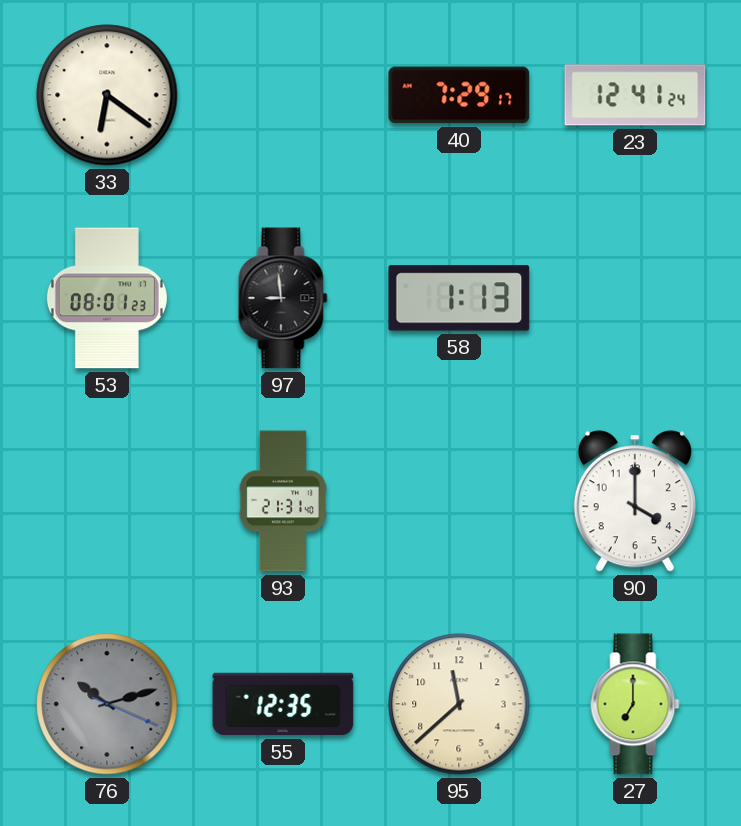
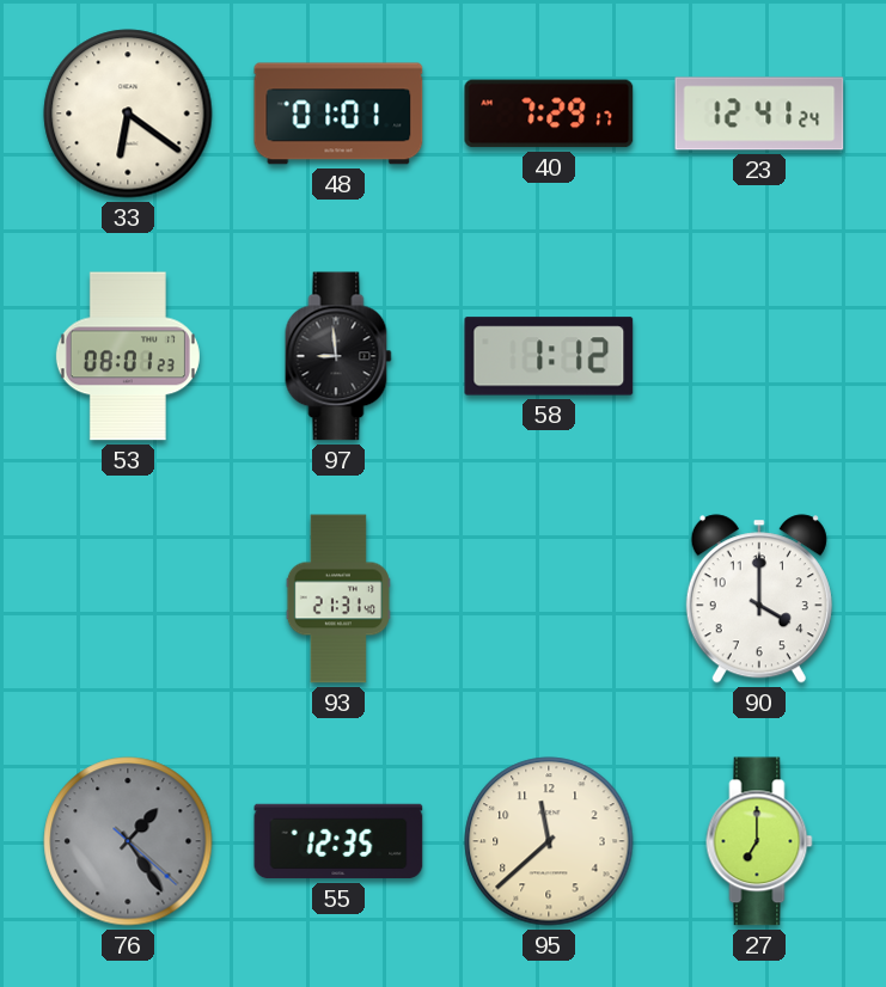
48: none -> 01:01 (338, 114)
58: 1:13 -> 1:12 (549, 356)
76: 10:12 -> 1:24 (128, 841)
